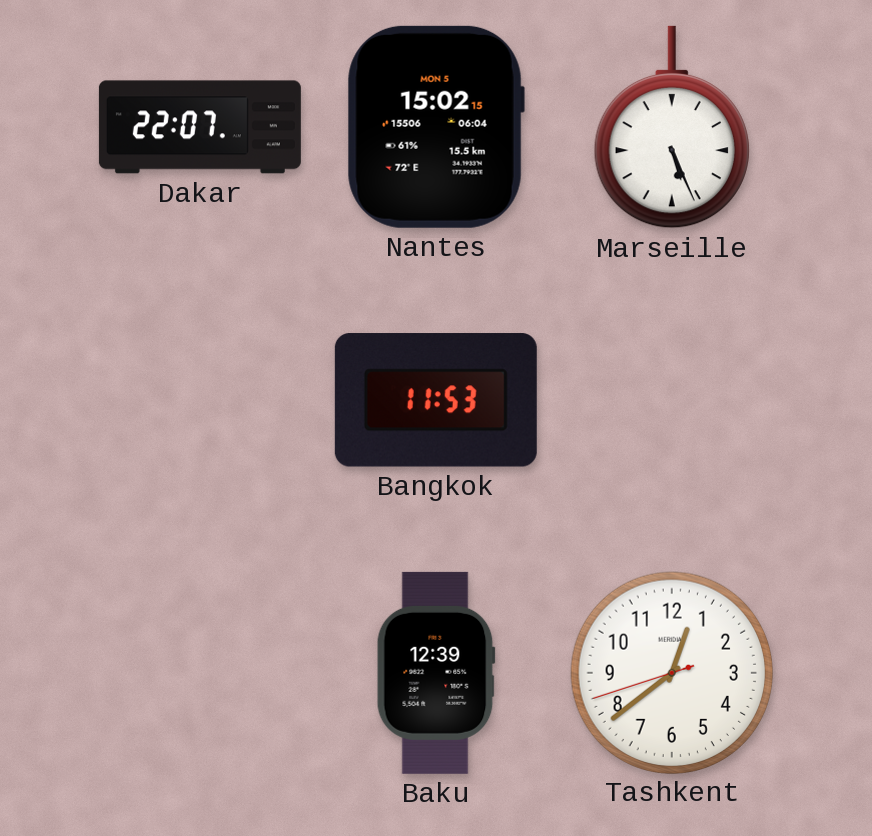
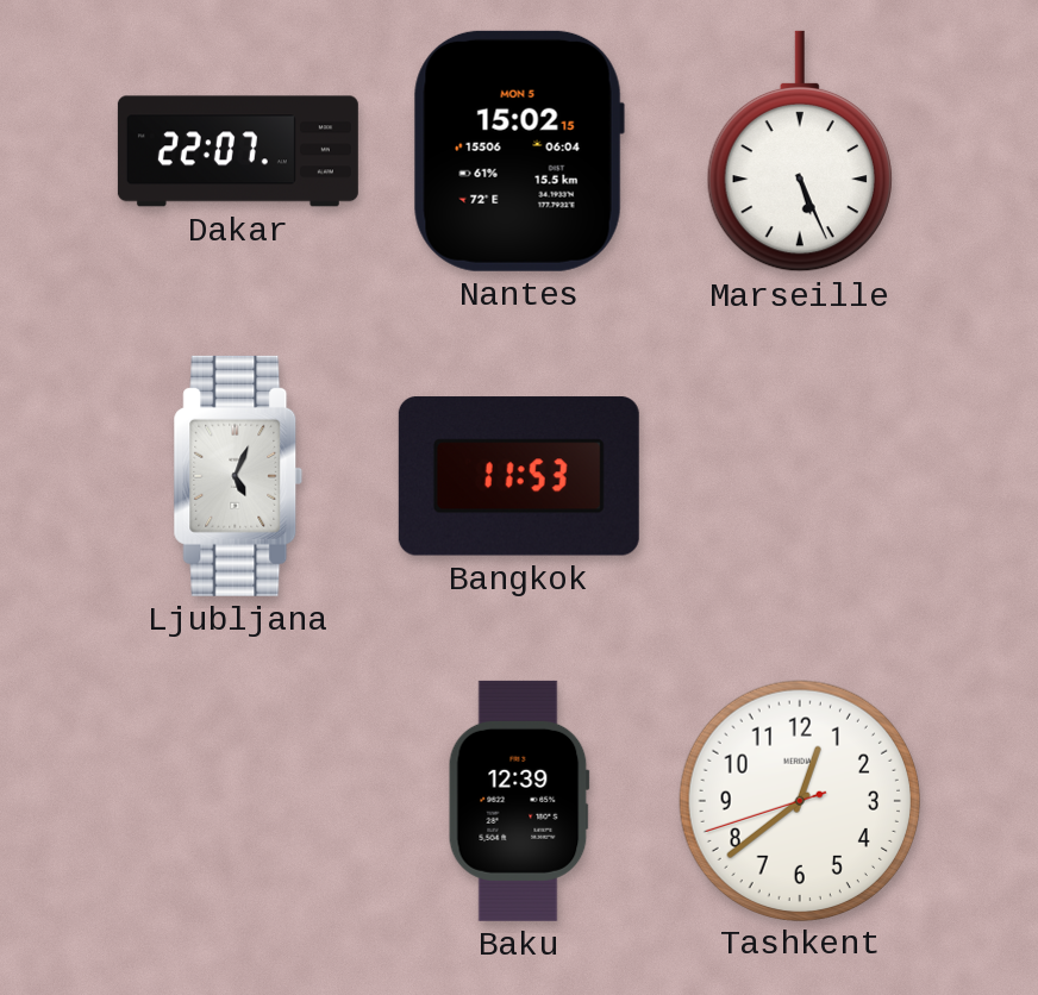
Ljubljana: none -> 5:04 (238, 476)
